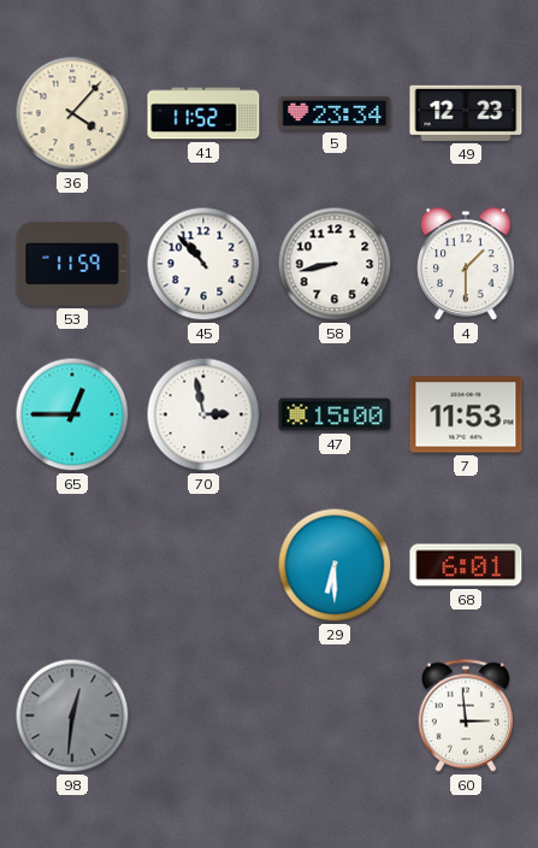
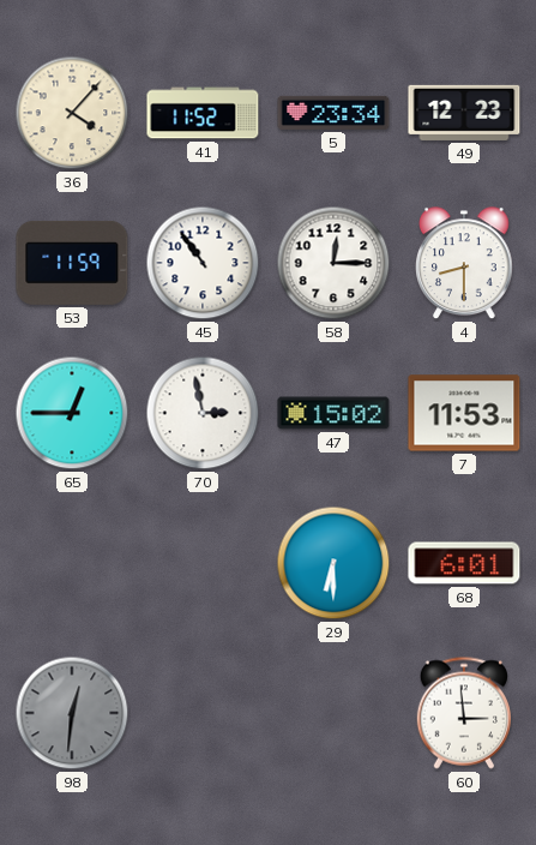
45: 10:53 -> 10:54 (203, 263)
58: 8:43 -> 12:15 (333, 263)
4: 1:30 -> 8:30 (465, 264)
47: 15:00 -> 15:02 (333, 413)
